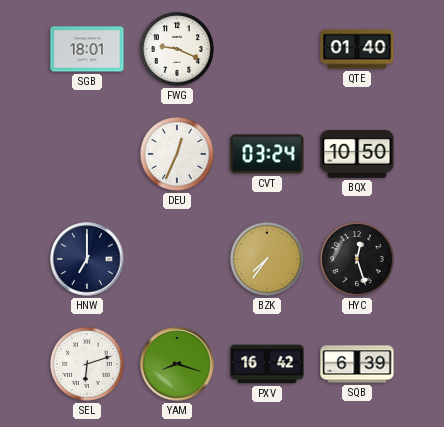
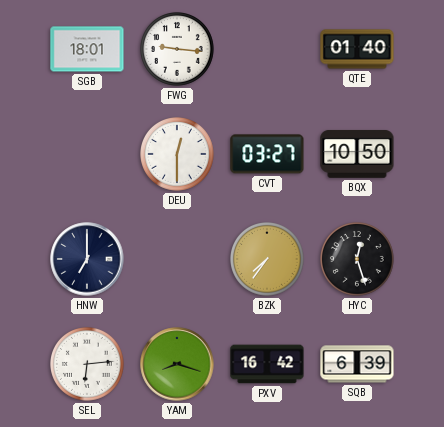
FWG: 9:19 -> 9:16 (178, 50)
DEU: 12:34 -> 12:30 (178, 155)
CVT: 03:24 -> 03:27 (267, 154)
SEL: 6:12 -> 6:14 (88, 365)
